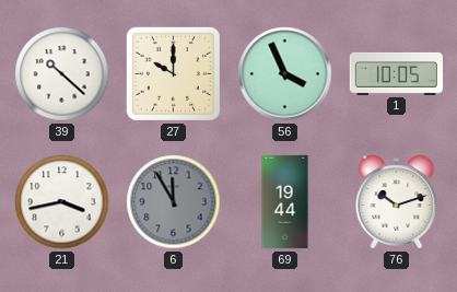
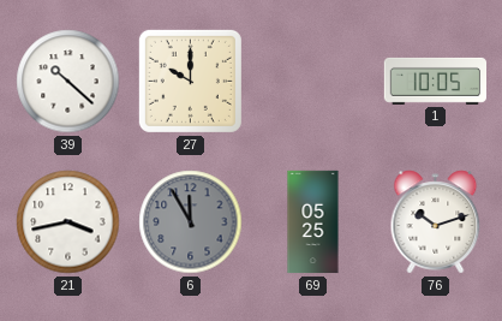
56: 3:56 -> none (285, 74)
69: 19:44 -> 05:25 (313, 222)
